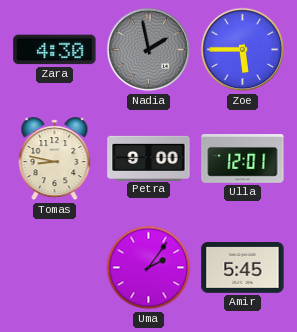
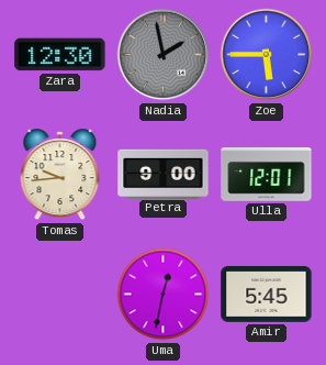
Zara: 4:30 -> 12:30 (60, 55)
Tomas: 8:47 -> 9:44 (60, 175)
Uma: 2:06 -> 12:32 (164, 295)
